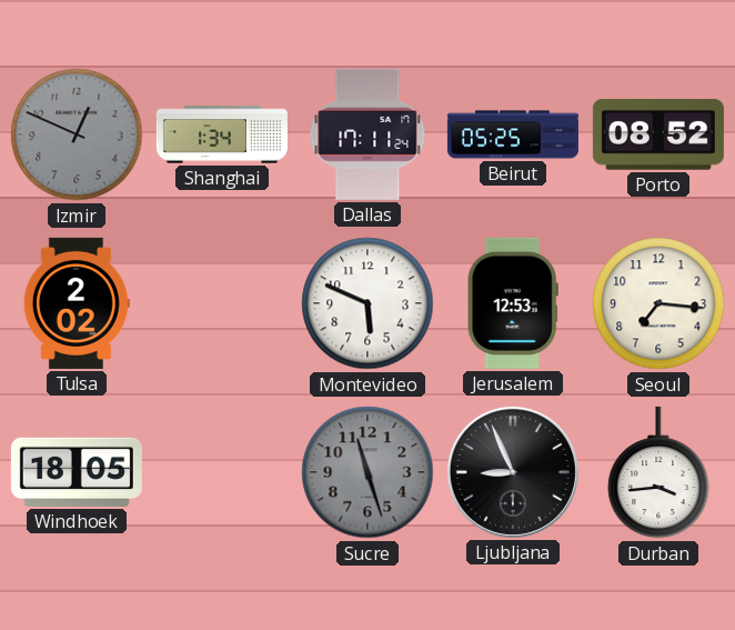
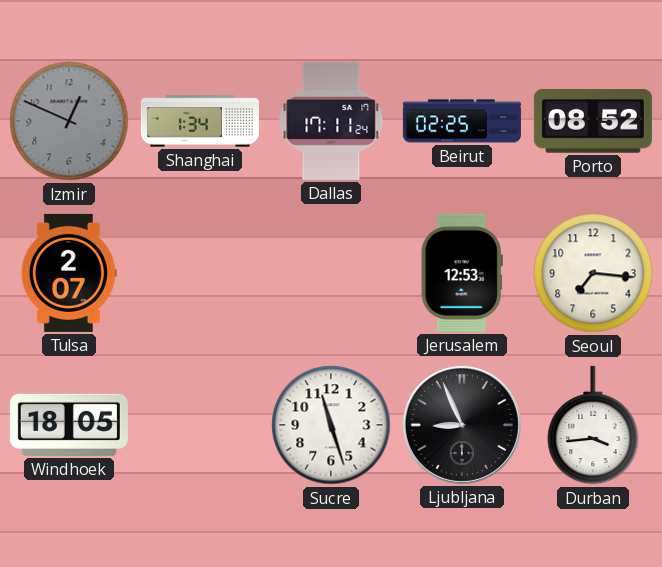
Beirut: 05:25 -> 02:25 (462, 121)
Tulsa: 2:02 -> 2:07 (69, 273)
Montevideo: 5:49 -> none (367, 303)
Sucre dial: grey -> white (331, 425)
